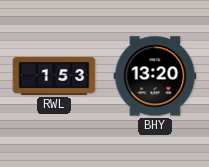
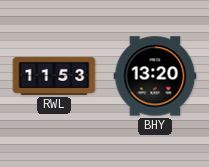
RWL: 1:53 -> 11:53 (54, 76)
